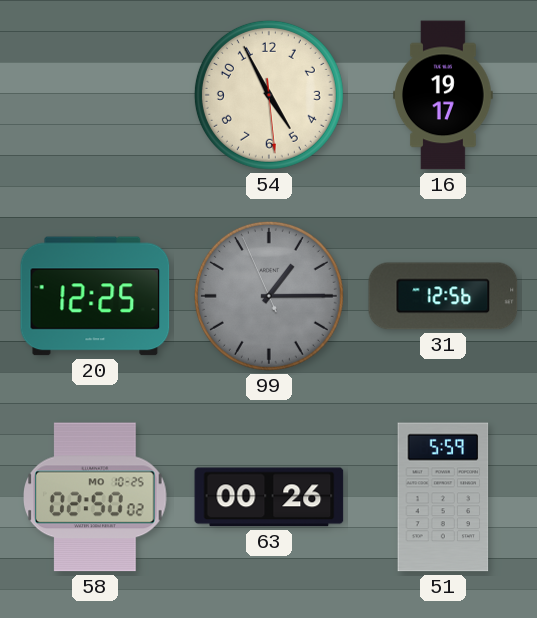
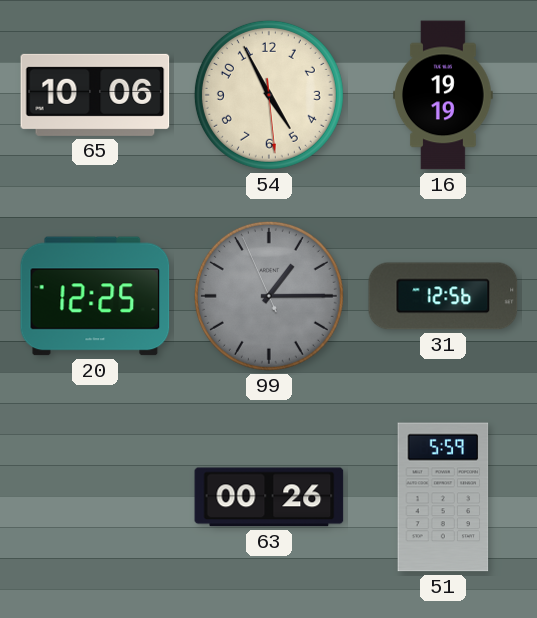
65: none -> 10:06 (95, 95)
16: 19:17 -> 19:19 (444, 95)
58: 02:50 -> none (95, 497)
